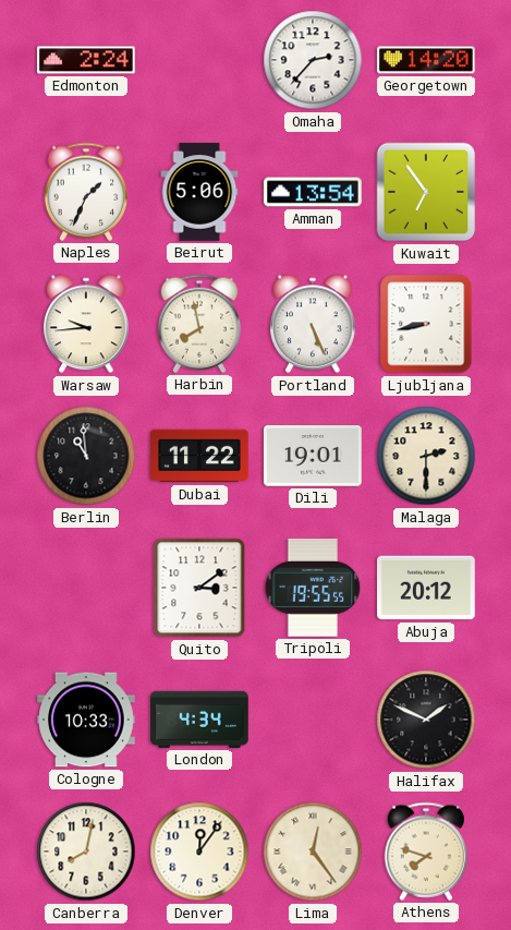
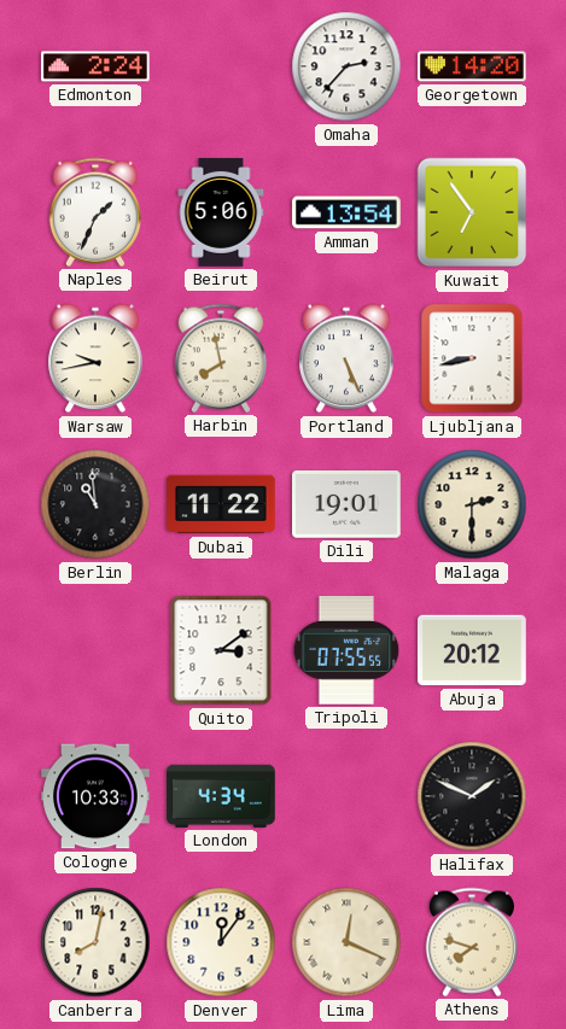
Warsaw: 9:44 -> 9:43 (95, 358)
Tripoli: 19:55 -> 07:55 (346, 651)
Lima: 12:24 -> 12:19 (346, 942)
